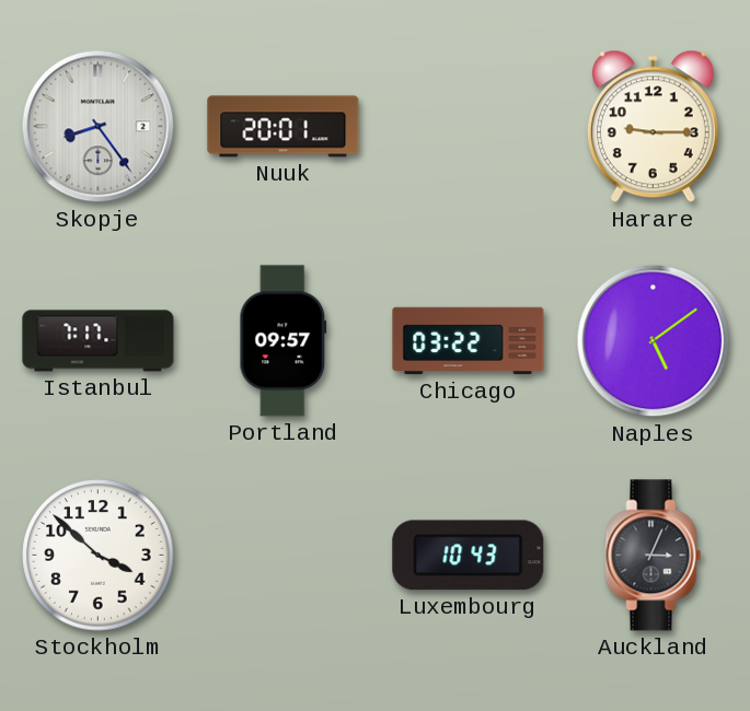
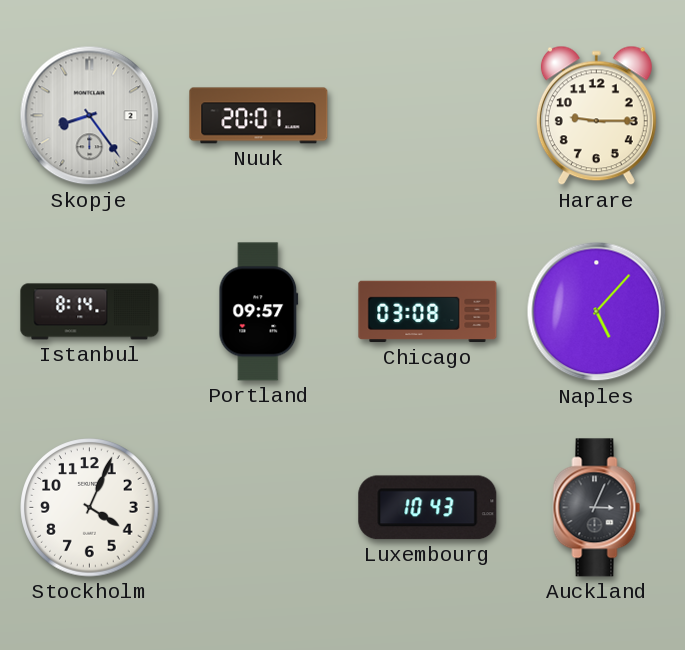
Istanbul: 7:17 -> 8:14 (90, 312)
Chicago: 03:22 -> 03:08 (428, 312)
Naples: 5:09 -> 5:07 (597, 312)
Stockholm: 3:52 -> 4:04 (90, 508)
